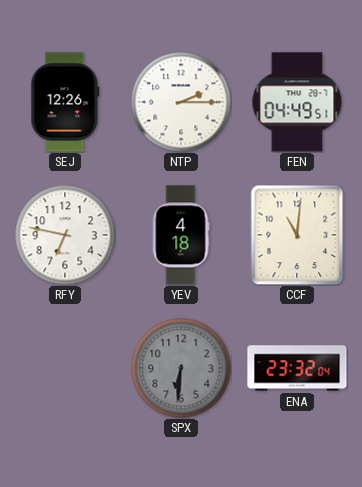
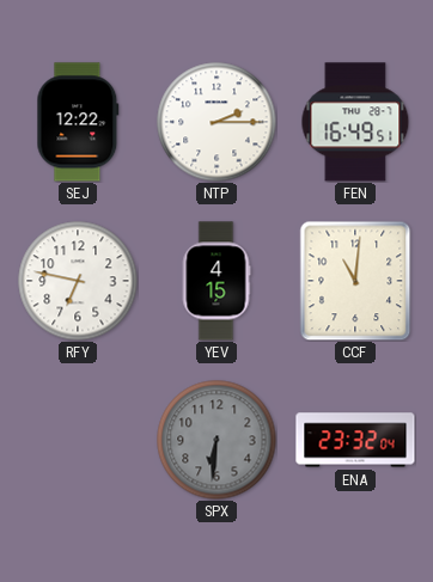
SEJ: 12:26 -> 12:22 (78, 122)
FEN: 04:49 -> 16:49 (355, 122)
YEV: 4:18 -> 4:15 (216, 281)
